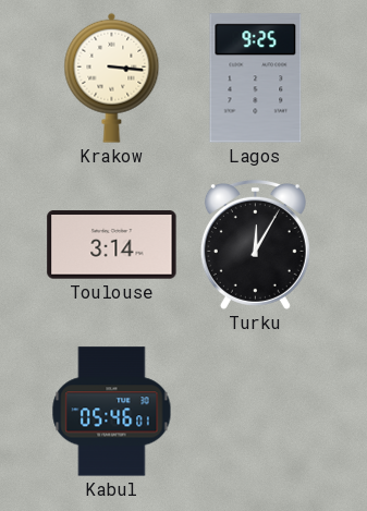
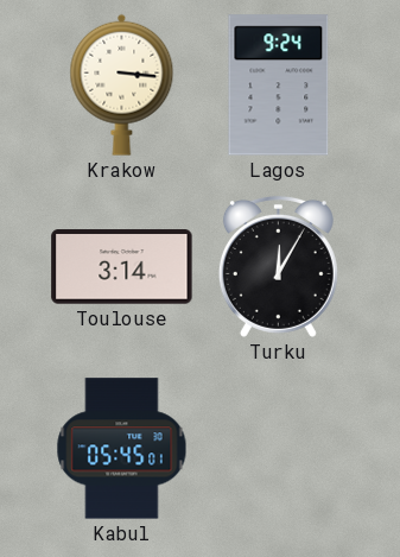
Lagos: 9:25 -> 9:24 (279, 86)
Kabul: 05:46 -> 05:45 (122, 449)
